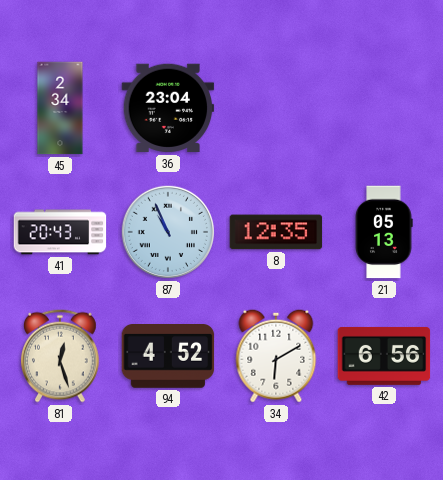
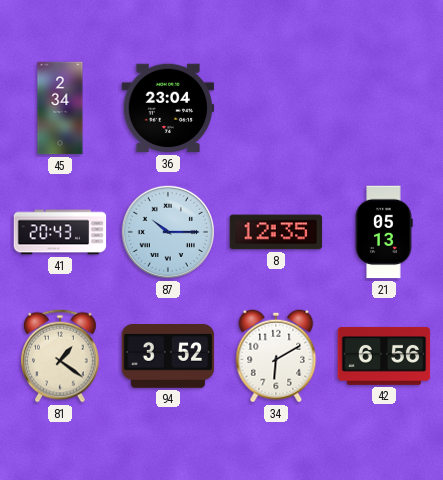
87: 10:56 -> 10:15 (168, 232)
81: 12:27 -> 1:21 (61, 356)
94: 4:52 -> 3:52 (168, 357)
